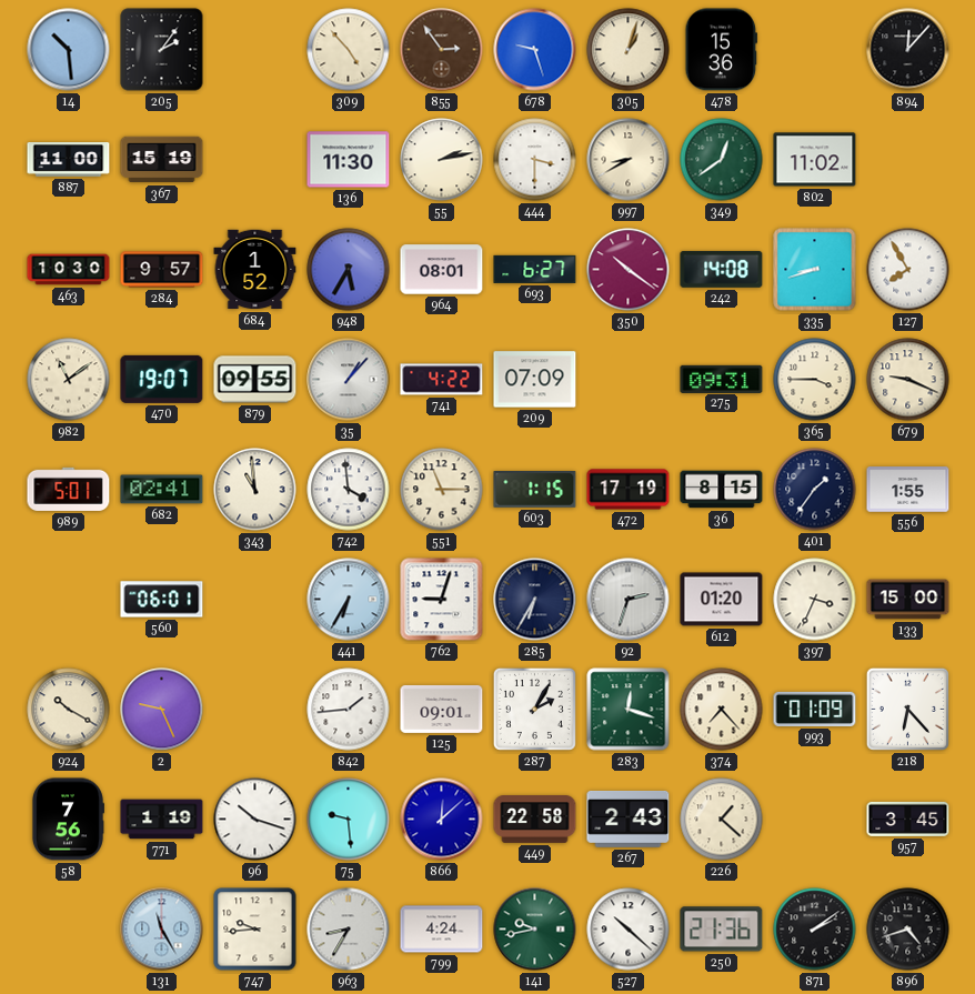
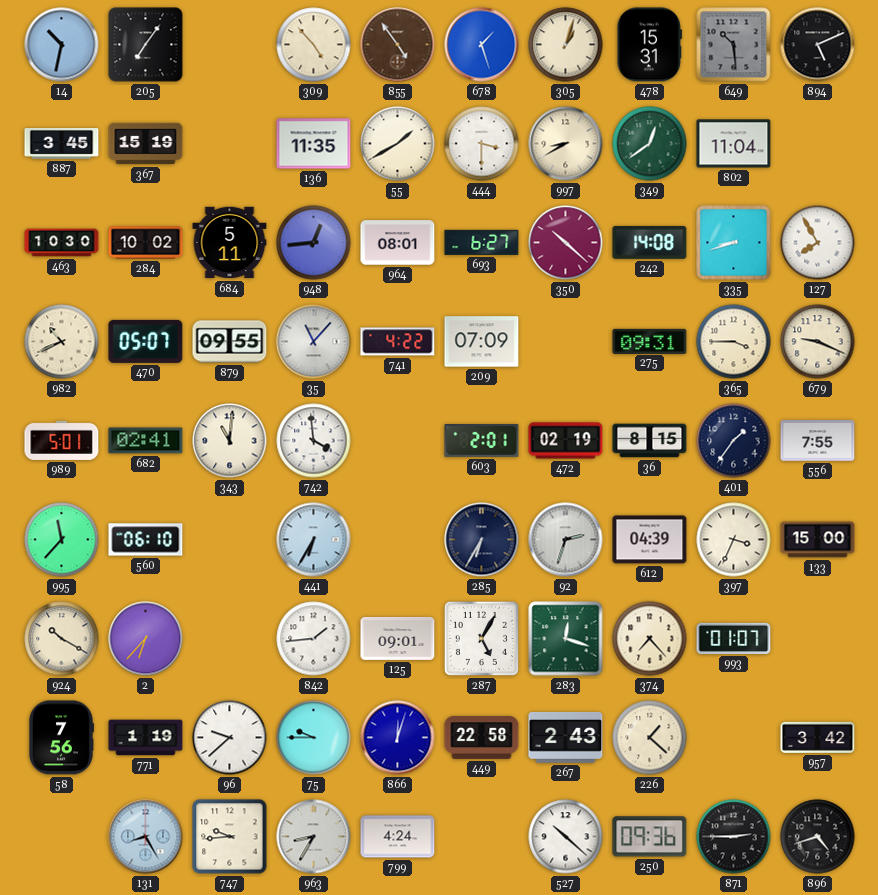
14: 10:29 -> 10:32 (62, 45)
205: 2:06 -> 7:06 (146, 45)
855: 2:54 -> 4:54 (398, 45)
678: 9:27 -> 1:27 (482, 45)
478: 15:36 -> 15:31 (649, 45)
649: none -> 10:29 (734, 45)
894: 12:07 -> 5:11 (818, 45)
887: 11:00 -> 3:45 (62, 144)
136: 11:30 -> 11:35 (314, 144)
55: 2:13 -> 1:40 (398, 144)
802: 11:02 -> 11:04 (734, 144)
284: 9:57 -> 10:02 (146, 243)
684: 1:52 -> 5:11 (230, 243)
948: 5:35 -> 12:44 (314, 243)
350: 10:21 -> 10:22 (566, 243)
982: 11:09 -> 10:41 (62, 342)
470: 19:07 -> 05:07 (146, 341)
35: 1:07 -> 11:07 (314, 342)
343: 10:59 -> 11:01 (230, 441)
551: 11:15 -> none (442, 490)
603: 1:15 -> 2:01 (482, 441)
472: 17:19 -> 02:19 (566, 441)
556: 1:55 -> 7:55 (818, 441)
995: none -> 11:37 (62, 540)
560: 06:01 -> 06:10 (146, 540)
762: 9:03 -> none (442, 600)
612: 01:20 -> 04:39 (650, 540)
2: 9:26 -> 6:37 (146, 639)
287: 2:05 -> 5:05 (481, 638)
993: 01:09 -> 01:07 (734, 638)
218: 6:23 -> none (907, 709)
96: 10:18 -> 9:38 (230, 738)
75: 9:29 -> 9:45 (314, 738)
866: 12:08 -> 12:03 (398, 738)
957: 3:45 -> 3:42 (818, 737)
131: 11:25 -> 8:25 (146, 837)
141: 9:43 -> none (535, 930)
250: 21:36 -> 09:36 (650, 837)
871: 2:09 -> 2:45 (734, 837)
